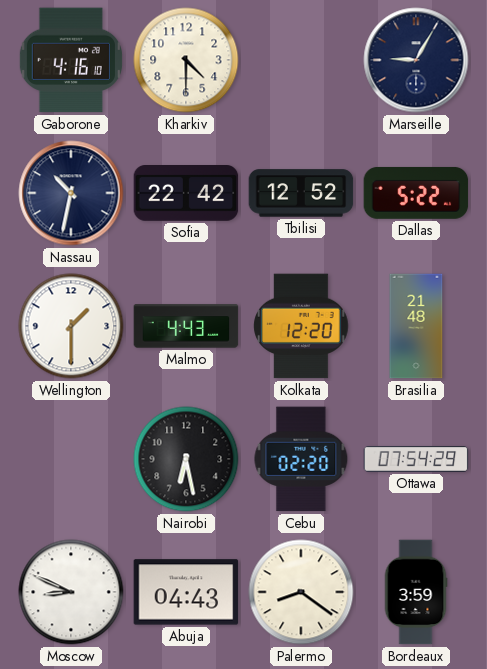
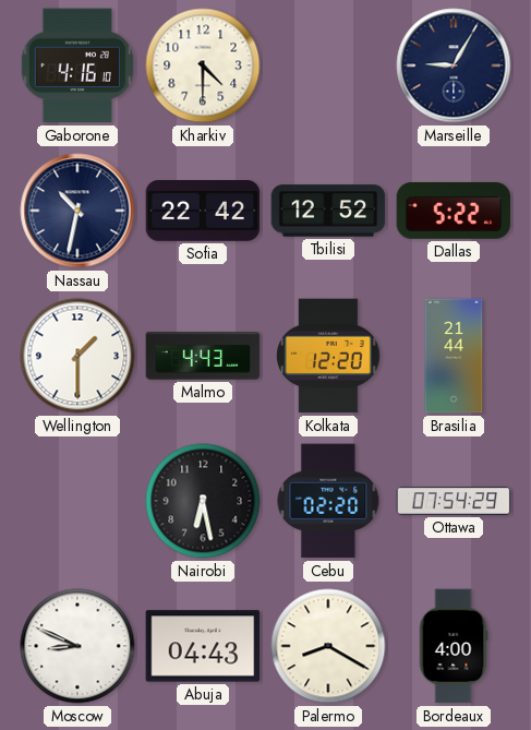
Brasilia: 21:48 -> 21:44 (454, 356)
Palermo: 8:21 -> 8:20 (328, 646)
Bordeaux: 3:59 -> 4:00 (454, 646)
